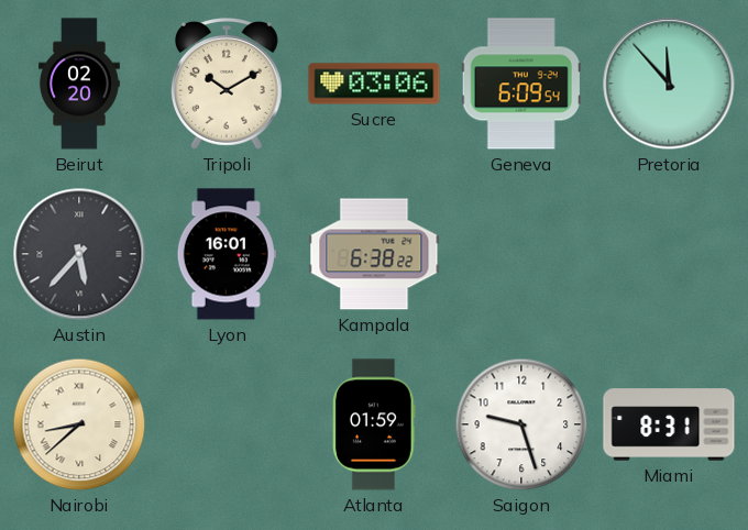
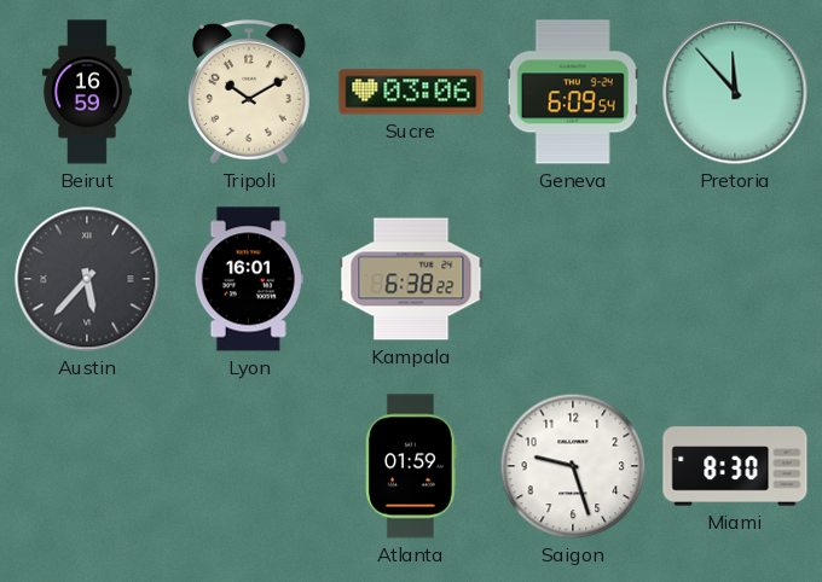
Beirut: 02:20 -> 16:59 (87, 92)
Nairobi: 8:38 -> none (79, 424)
Miami: 8:31 -> 8:30 (735, 466)
